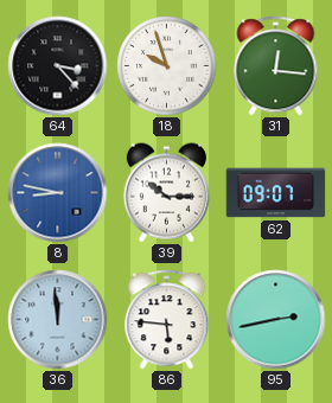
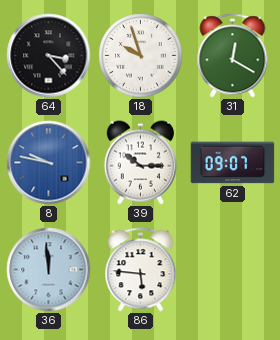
31: 12:16 -> 12:20 (233, 56)
8: 8:47 -> 9:47 (49, 163)
95: 2:43 -> none (276, 320)
